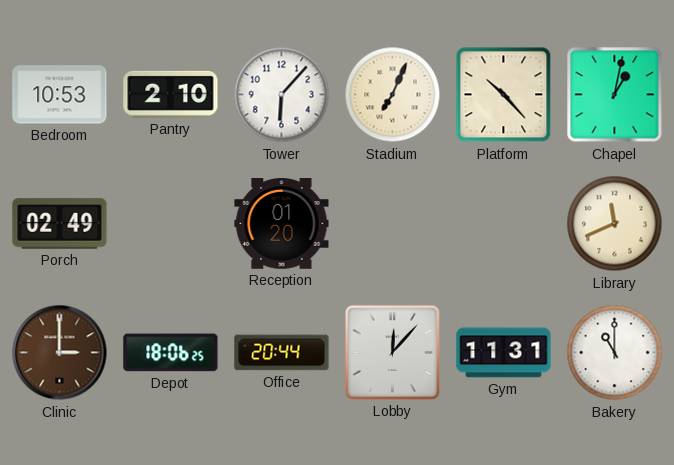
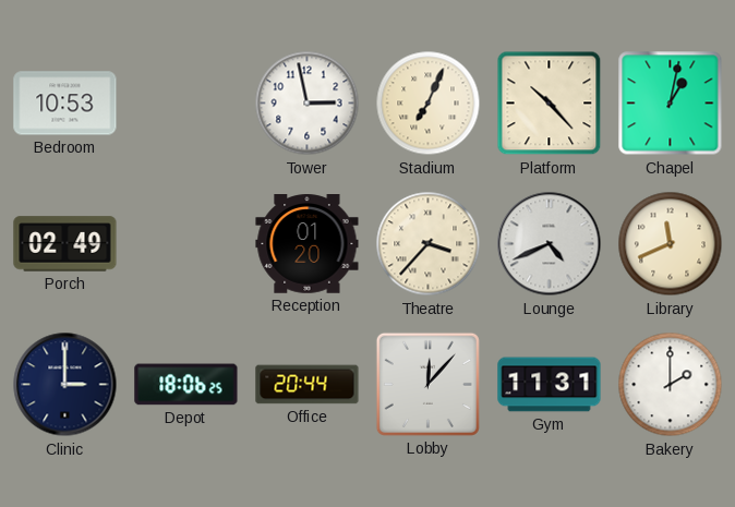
Pantry: 2:10 -> none (171, 94)
Tower: 6:07 -> 2:58 (308, 104)
Theatre: none -> 3:37 (429, 244)
Lounge: none -> 4:41 (550, 244)
Clinic dial: brown -> navy (65, 385)
Bakery: 11:00 -> 2:00 (671, 385)
